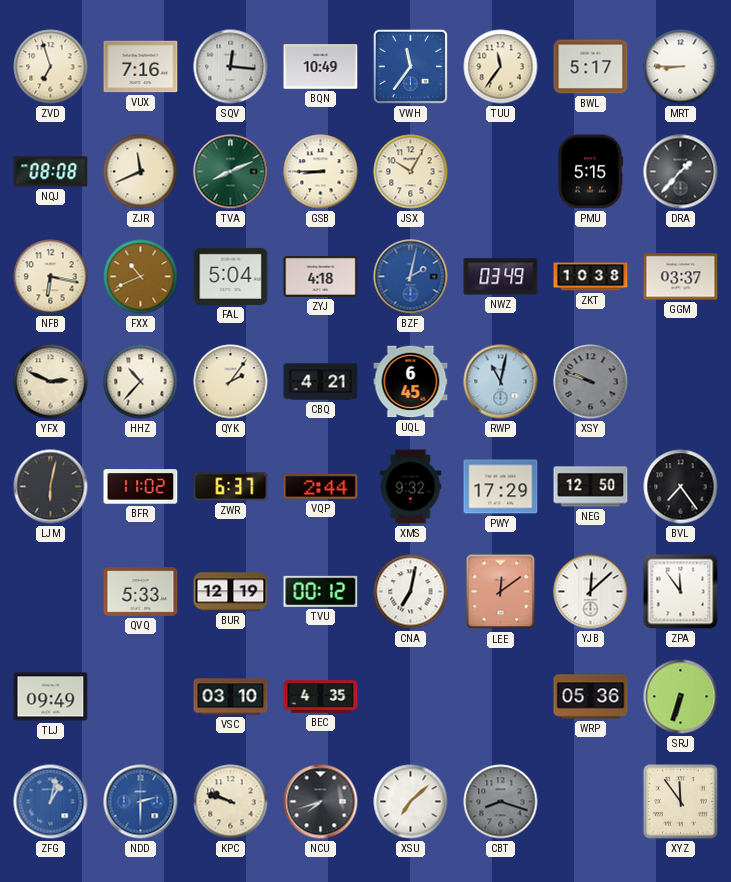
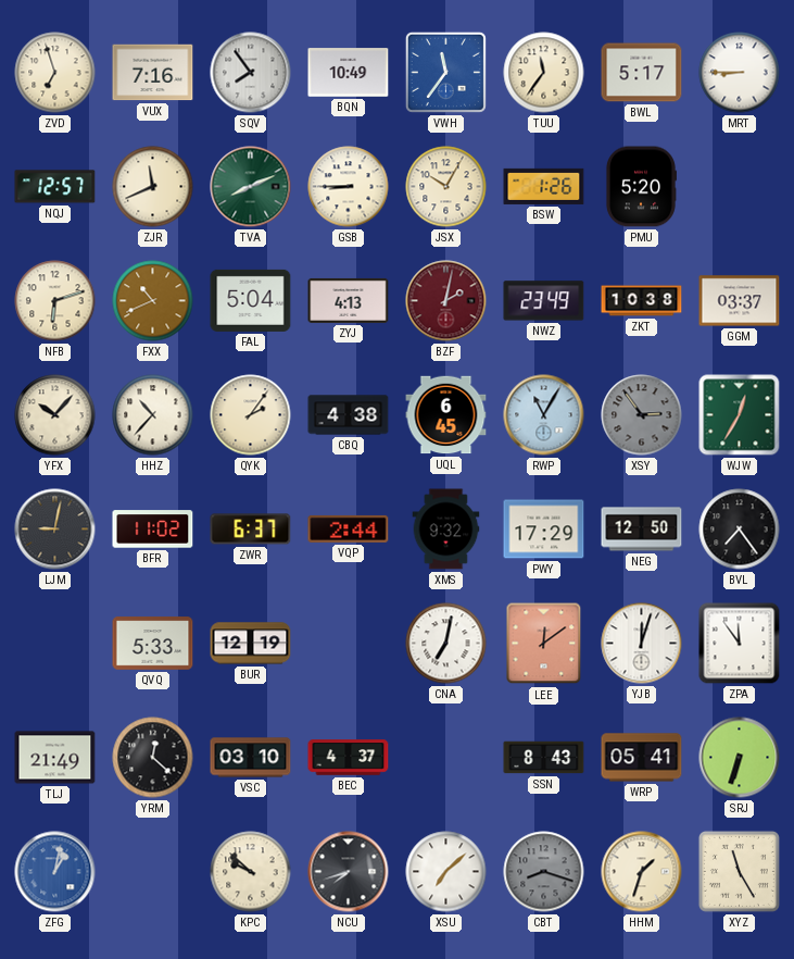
SQV: 12:16 -> 7:54 (251, 73)
NQJ: 08:08 -> 12:57 (55, 187)
BSW: none -> 1:26 (544, 186)
PMU: 5:15 -> 5:20 (641, 187)
DRA: 1:37 -> none (681, 172)
NFB: 6:17 -> 6:12 (55, 301)
ZYJ: 4:18 -> 4:13 (349, 300)
BZF dial: blue -> burgundy (446, 301)
NWZ: 03:49 -> 23:49 (544, 301)
YFX: 2:49 -> 10:07 (55, 415)
CBQ: 4:21 -> 4:38 (349, 415)
RWP: 11:02 -> 11:05 (544, 415)
XSY: 9:48 -> 2:54 (642, 415)
WJW: none -> 12:35 (740, 415)
LJM: 6:02 -> 9:02 (55, 530)
TVU: 00:12 -> none (321, 591)
YJB: 12:08 -> 12:03 (642, 644)
TLJ: 09:49 -> 21:49 (55, 758)
YRM: none -> 12:22 (153, 758)
BEC: 4:35 -> 4:37 (349, 758)
SSN: none -> 8:43 (544, 758)
WRP: 05:36 -> 05:41 (642, 758)
NDD: 2:30 -> none (141, 802)
KPC: 9:48 -> 9:52 (251, 872)
HHM: none -> 1:33 (642, 872)
XYZ: 11:54 -> 11:25 (739, 871)
